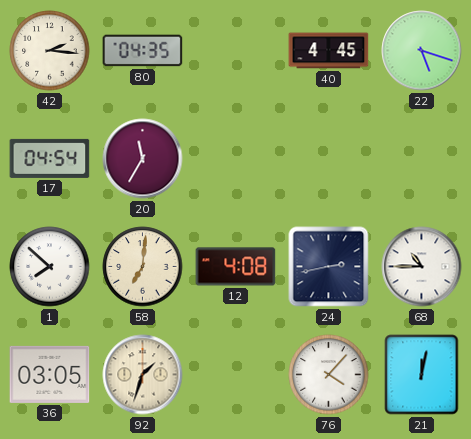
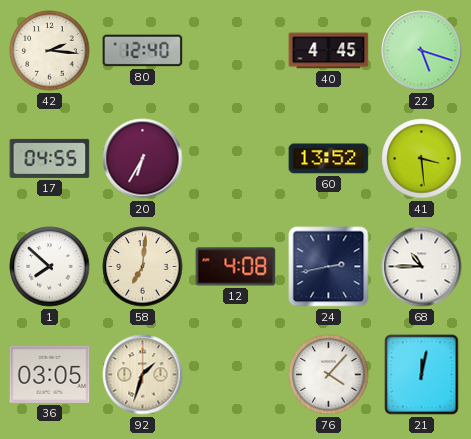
80: 04:35 -> 12:40 (143, 51)
17: 04:54 -> 04:55 (50, 158)
20: 11:35 -> 6:35 (143, 159)
60: none -> 13:52 (329, 159)
41: none -> 3:29 (422, 159)
